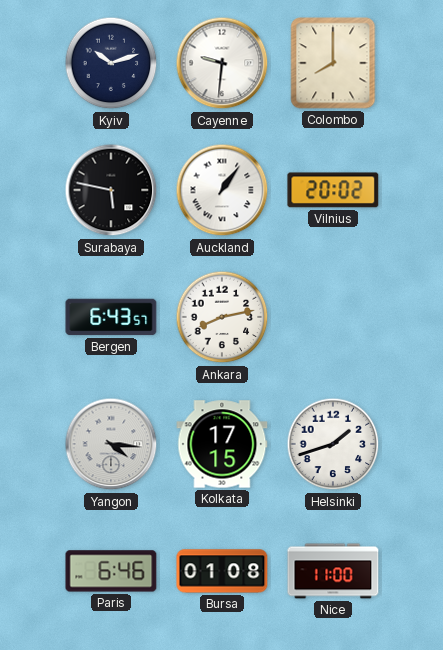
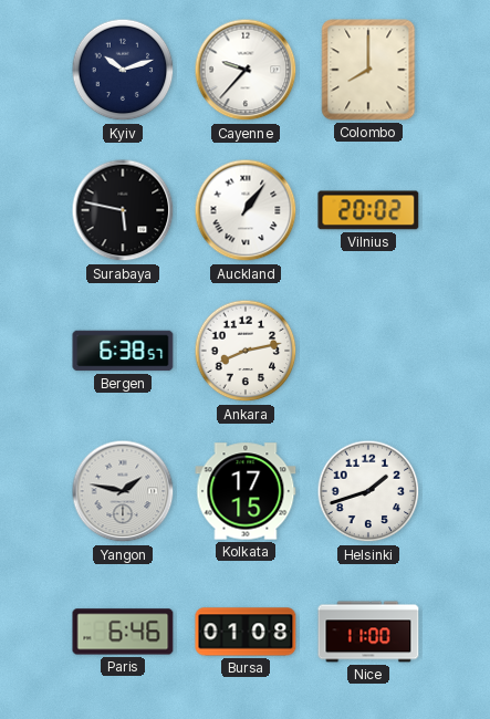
Cayenne: 9:31 -> 9:37 (246, 70)
Bergen: 6:43 -> 6:38 (123, 351)
Yangon: 4:16 -> 1:47 (123, 491)
